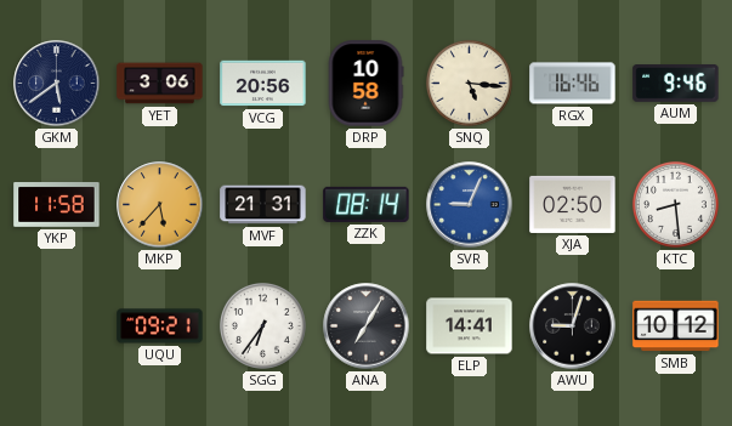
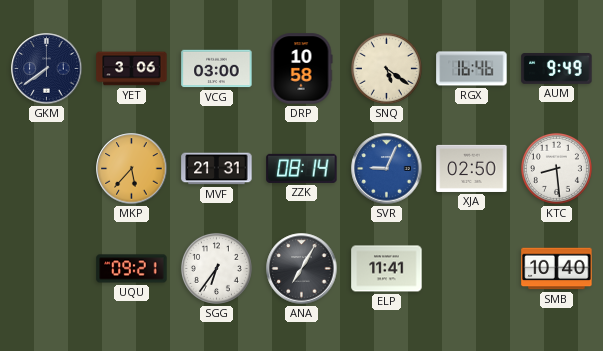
GKM: 5:39 -> 7:39 (47, 69)
VCG: 20:56 -> 03:00 (217, 69)
SNQ: 5:16 -> 5:21 (386, 68)
AUM: 9:46 -> 9:49 (557, 69)
YKP: 11:58 -> none (57, 205)
ELP: 14:41 -> 11:41 (387, 269)
AWU: 9:03 -> none (573, 326)
SMB: 10:12 -> 10:40 (557, 269)
